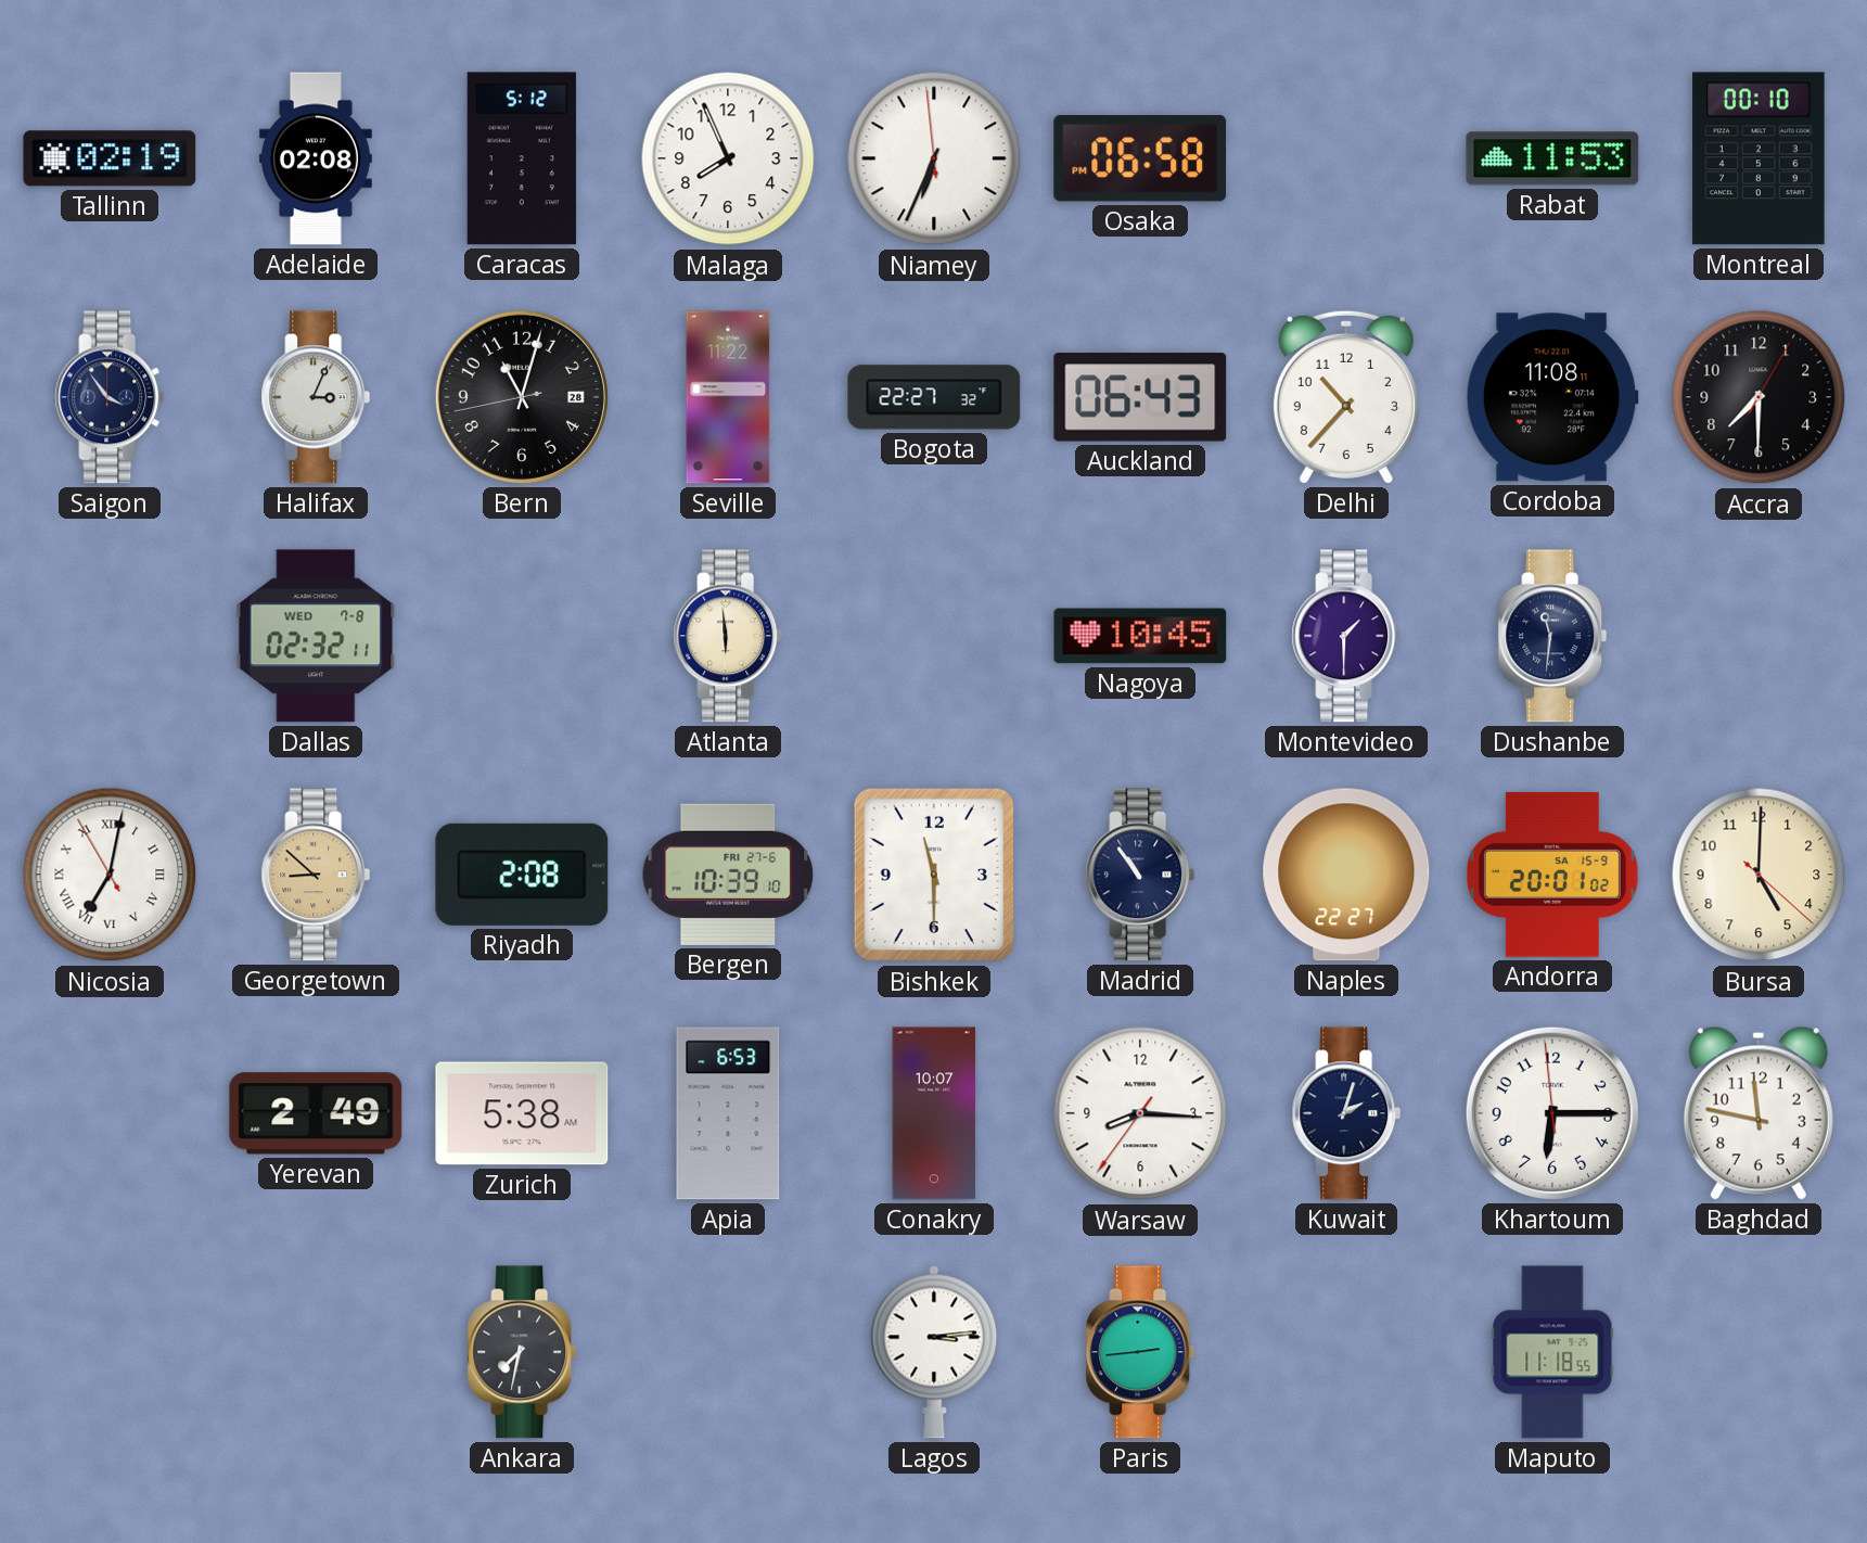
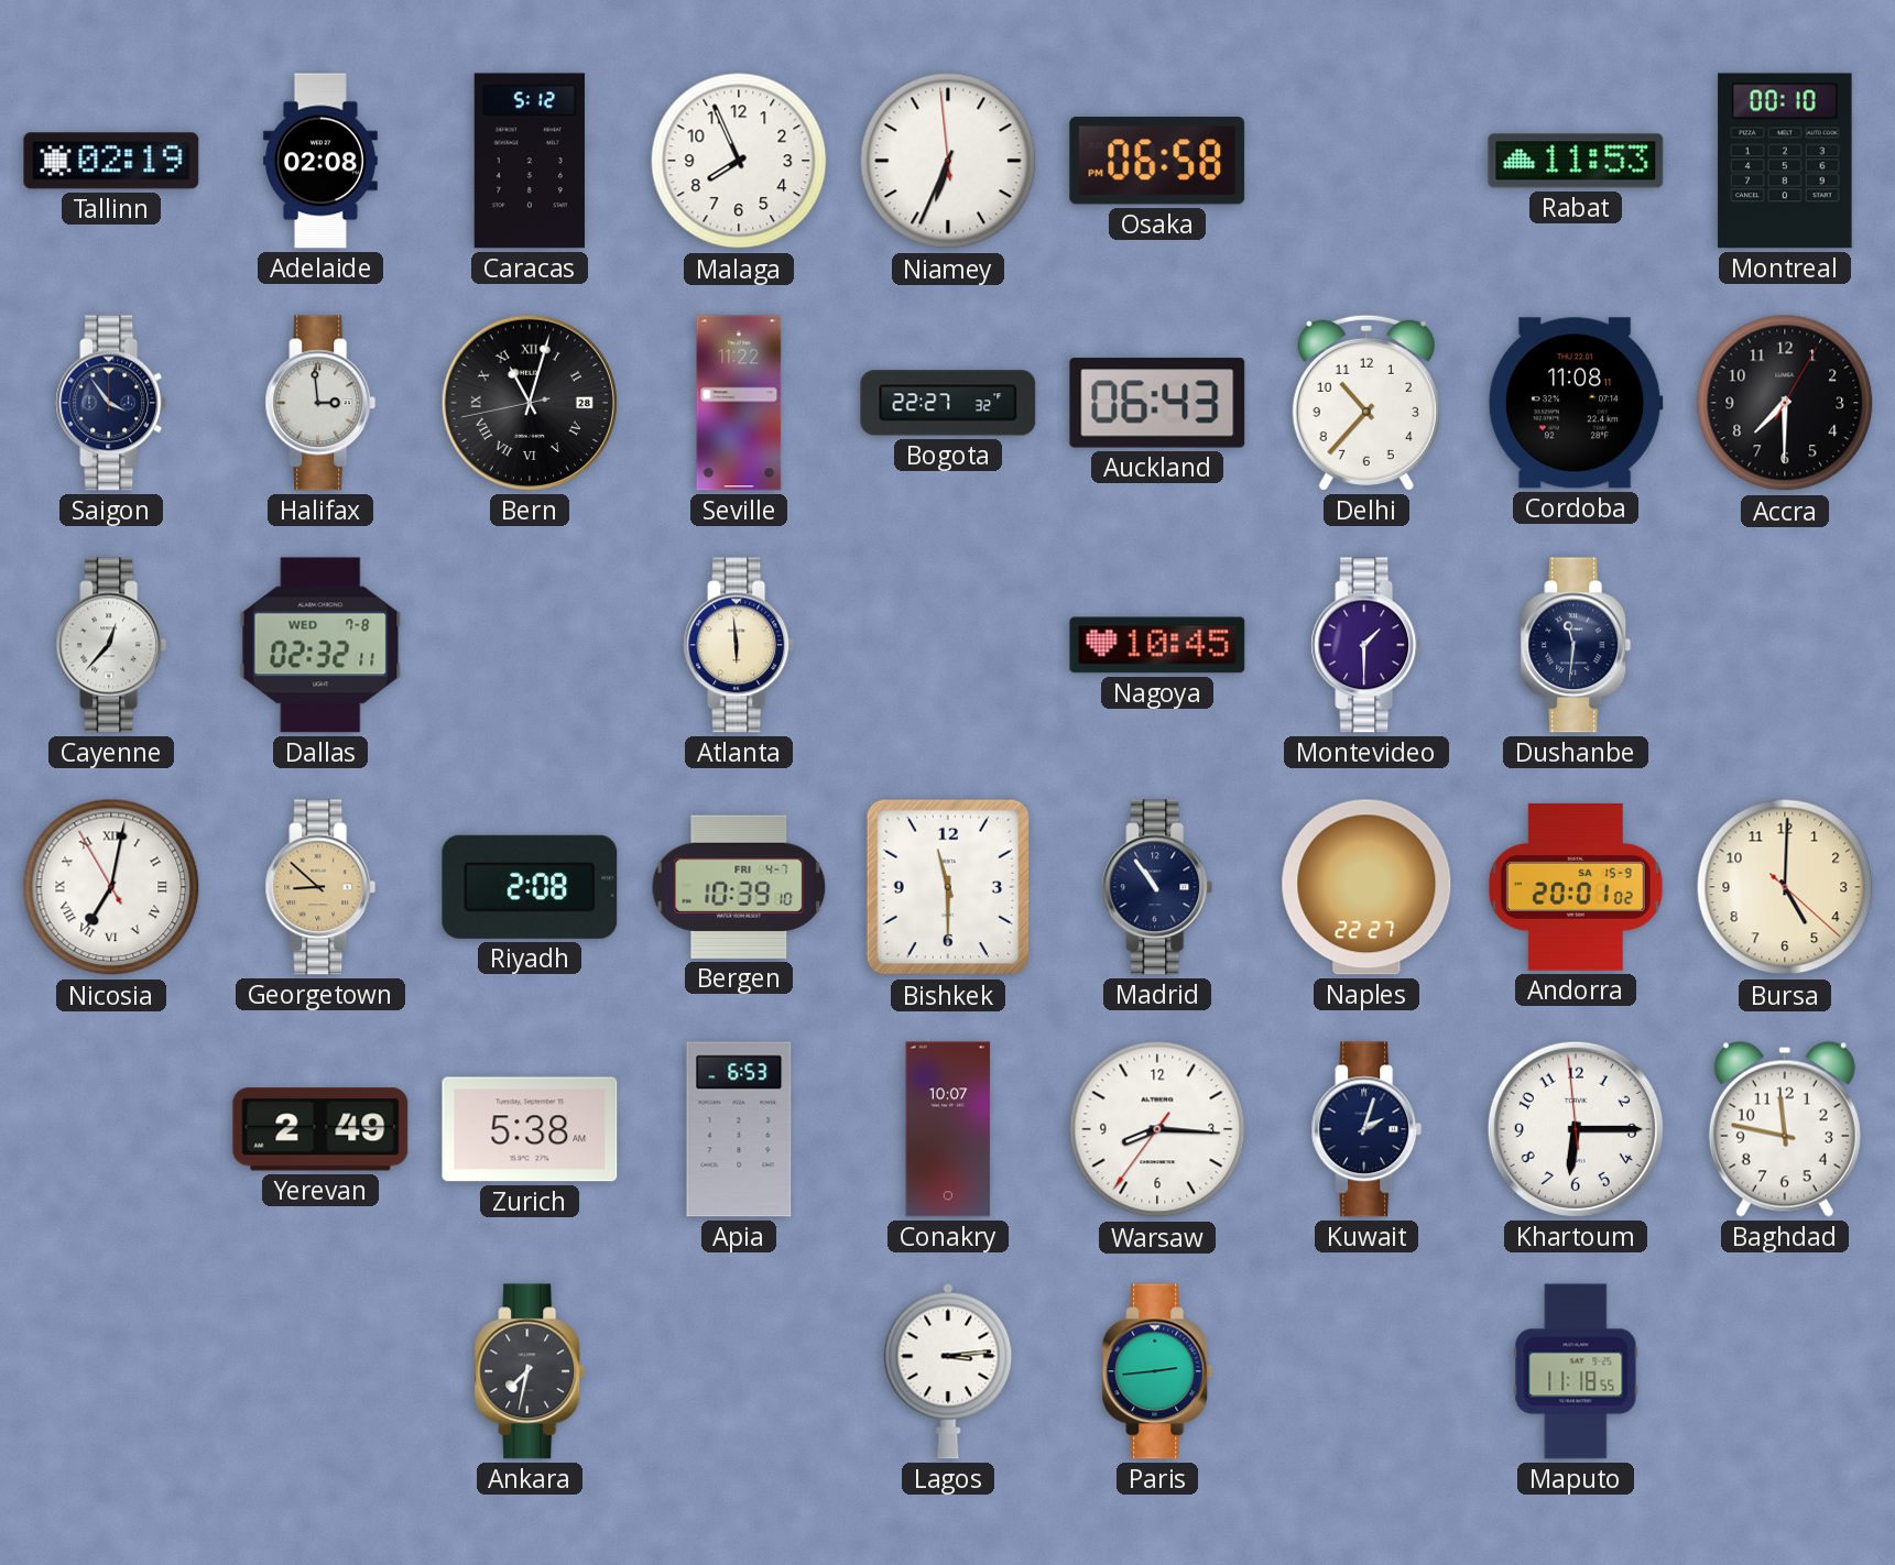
Halifax: 3:04 -> 2:59 (320, 403)
Bern numerals: Arabic -> Roman (530, 403)
Cayenne: none -> 12:37 (111, 645)
Bergen date: FRI 27-6 -> FRI 4-7 (739, 887)
